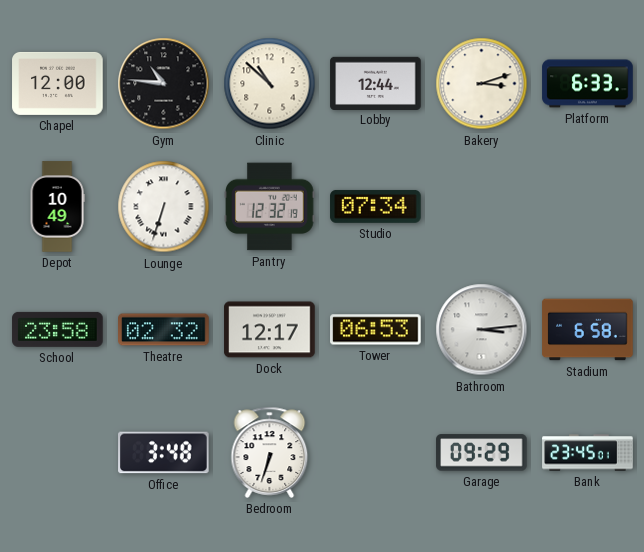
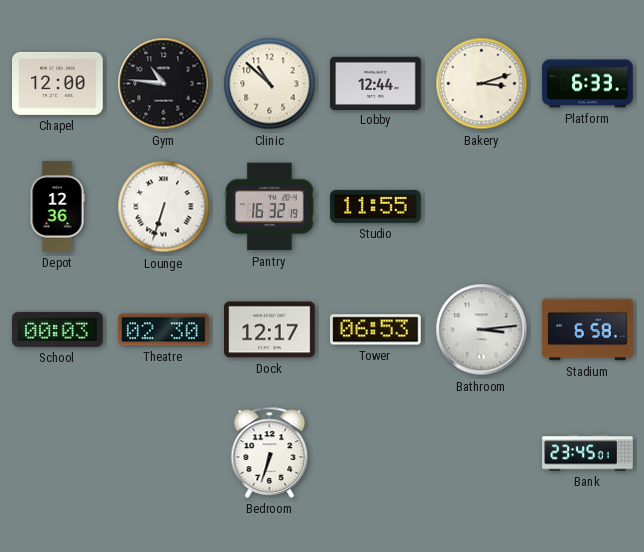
Depot: 10:49 -> 12:36 (57, 207)
Pantry: 12:32 -> 16:32 (270, 207)
Studio: 07:34 -> 11:55 (376, 206)
School: 23:58 -> 00:03 (58, 329)
Theatre: 02:32 -> 02:30 (164, 330)
Office: 3:48 -> none (164, 453)
Garage: 09:29 -> none (482, 453)
